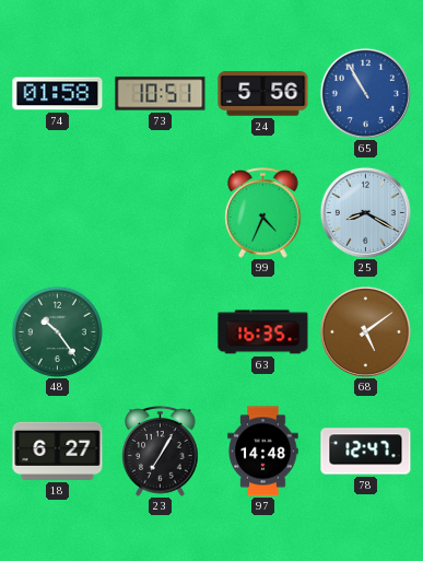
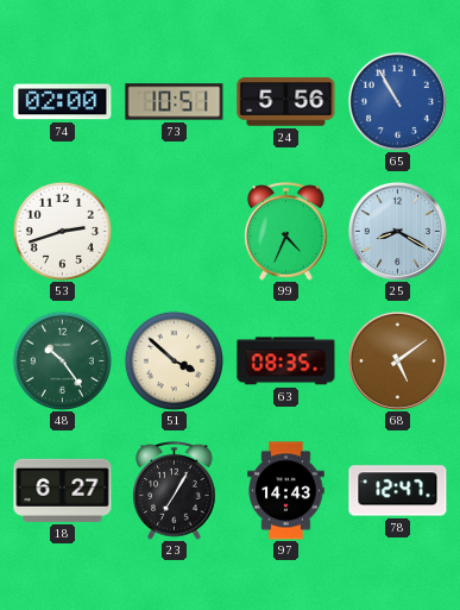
74: 01:58 -> 02:00 (63, 102)
53: none -> 2:42 (62, 231)
51: none -> 3:52 (174, 360)
63: 16:35 -> 08:35 (286, 361)
97: 14:48 -> 14:43 (286, 491)
